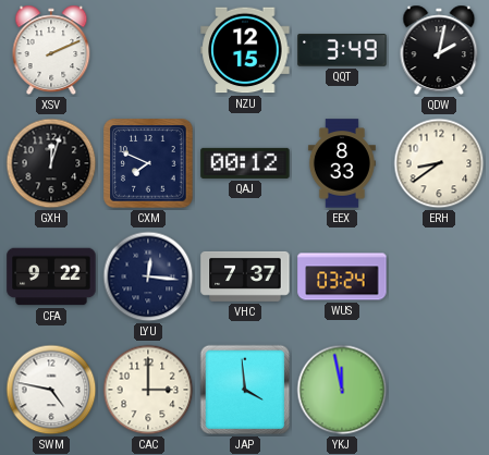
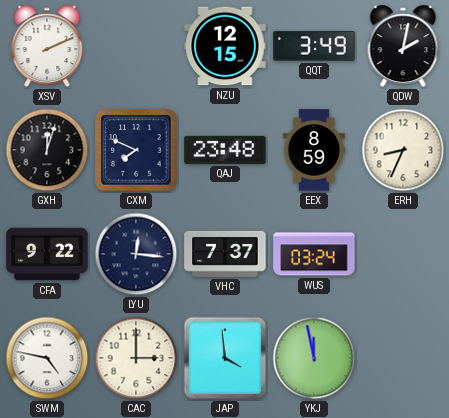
QAJ: 00:12 -> 23:48 (225, 150)
EEX: 8:33 -> 8:59 (314, 150)
ERH: 8:39 -> 8:34 (403, 150)
